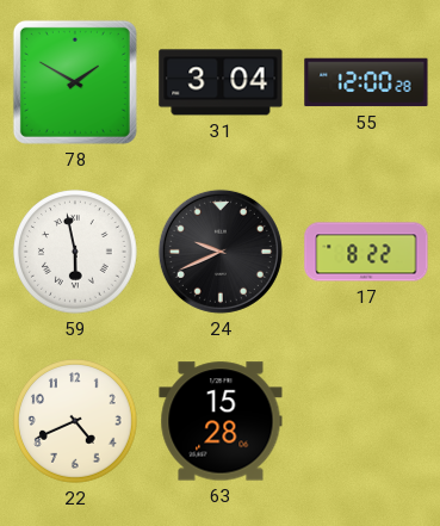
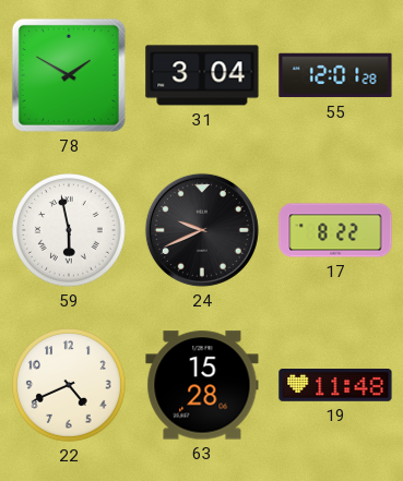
55: 12:00 -> 12:01 (335, 75)
19: none -> 11:48 (335, 386)
